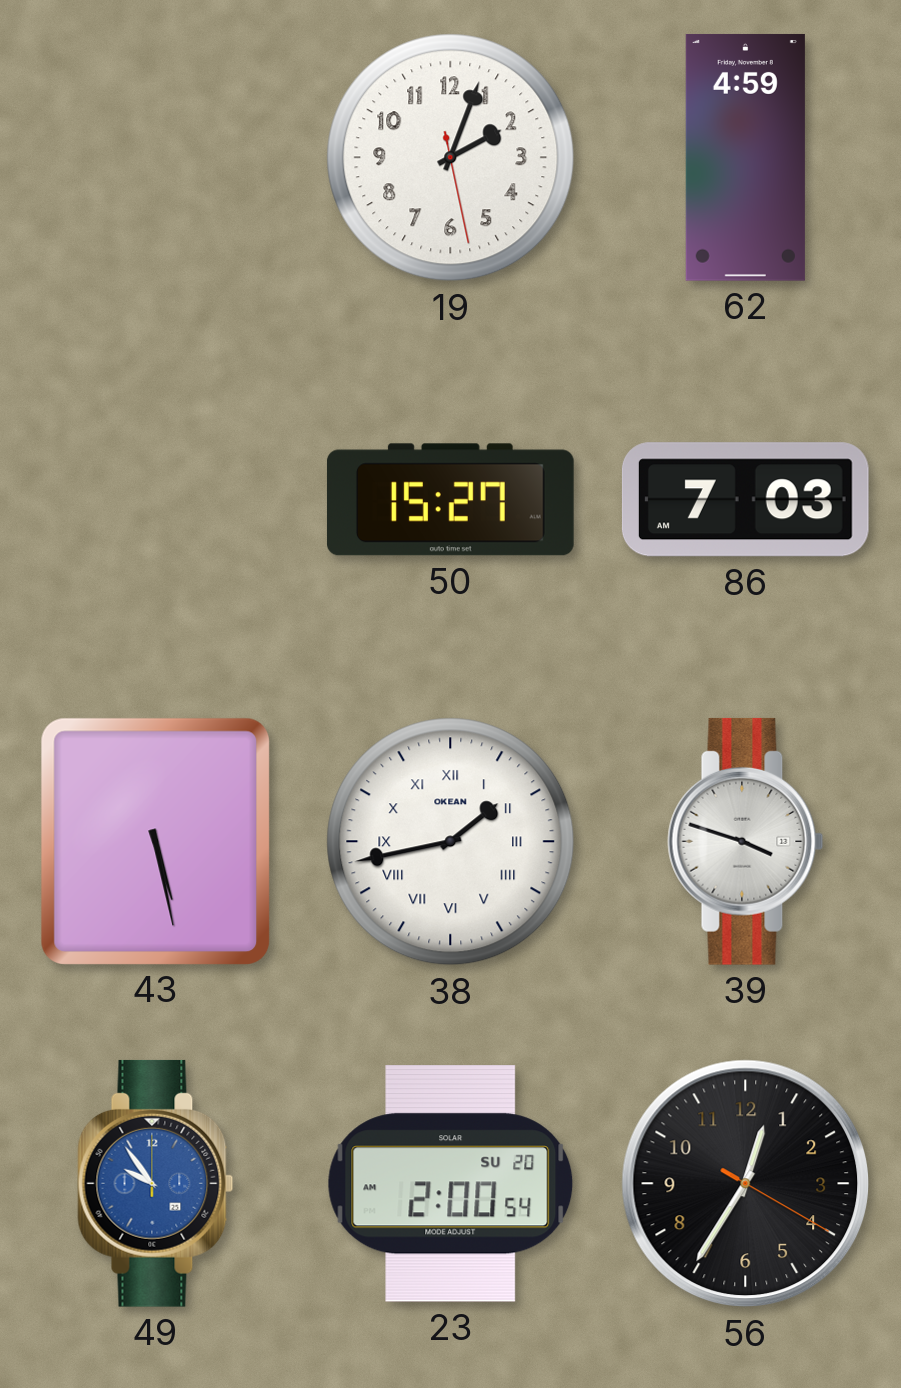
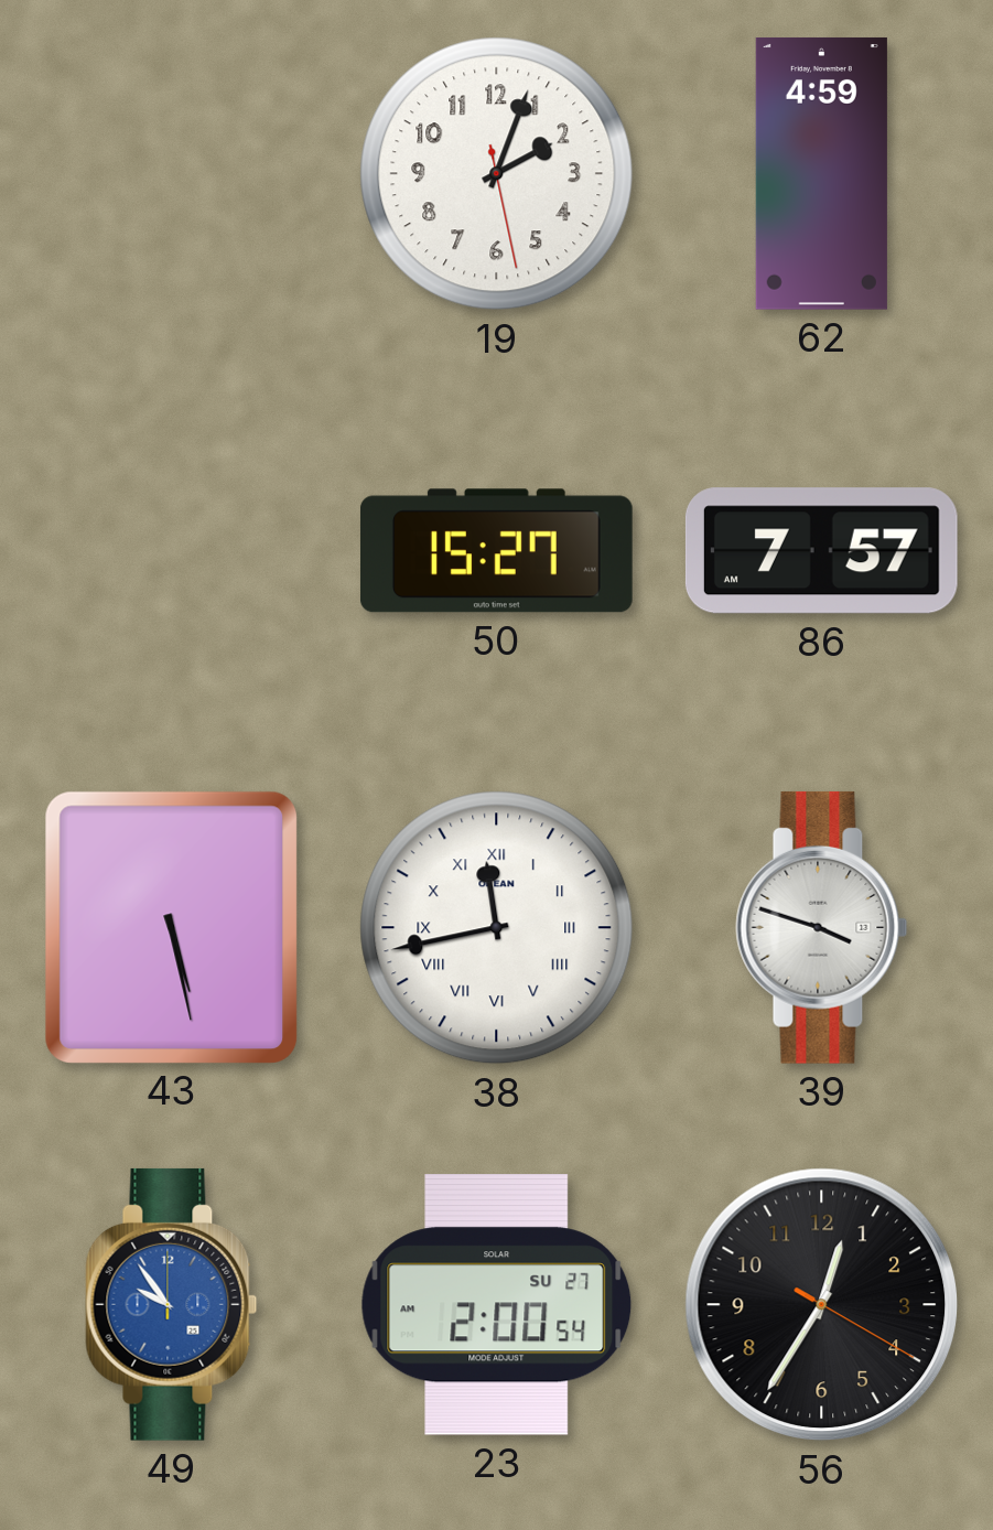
86: 7:03 -> 7:57 (821, 551)
38: 1:43 -> 11:43 (497, 928)
23 date: SU 20 -> SU 27 (497, 1305)
